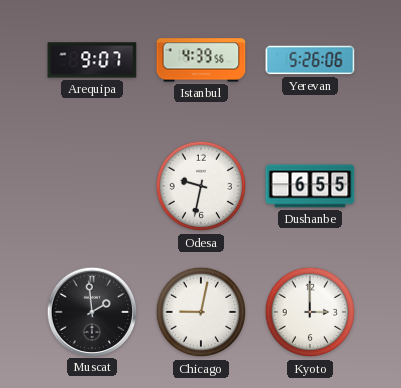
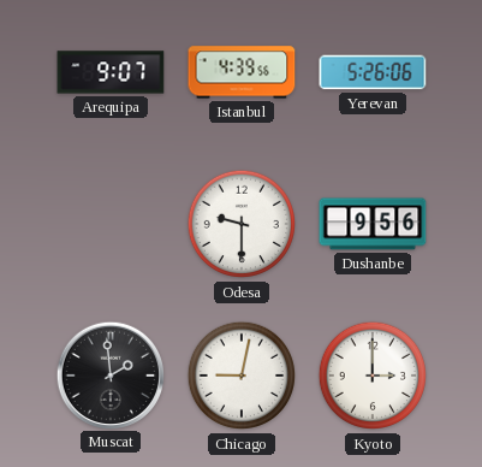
Odesa: 9:32 -> 9:30 (242, 224)
Dushanbe: 6:55 -> 9:56 (373, 224)
